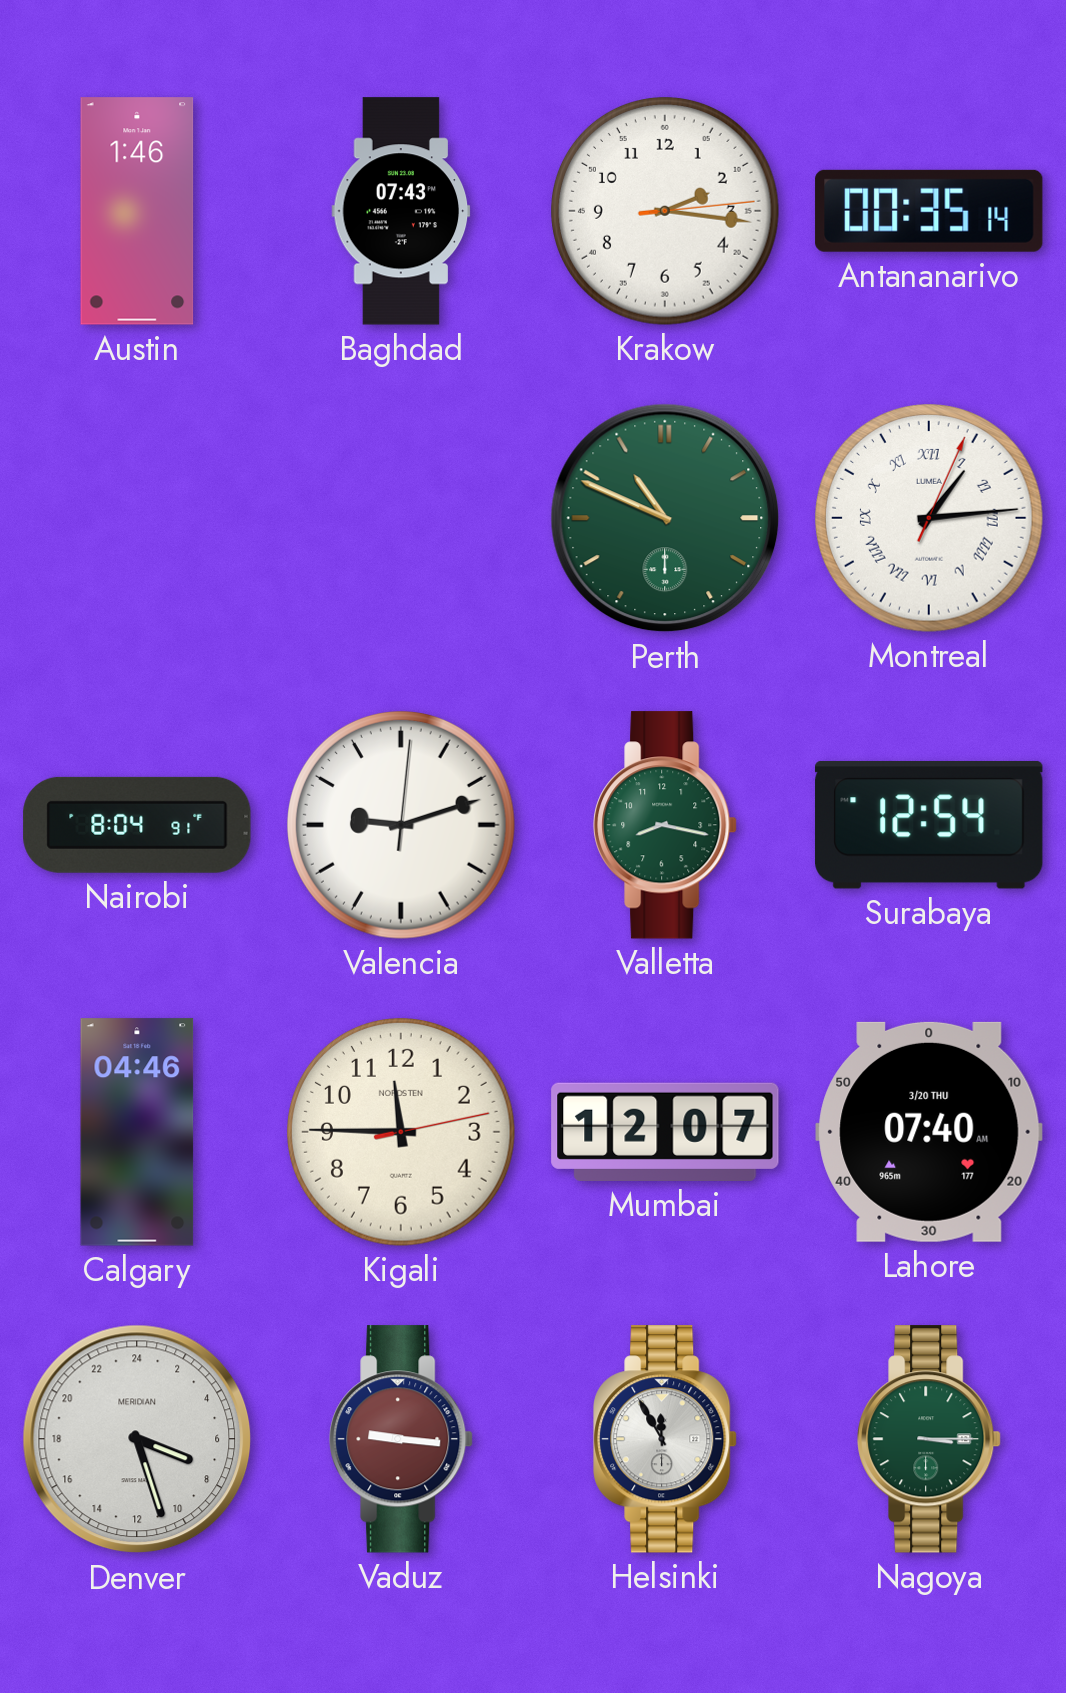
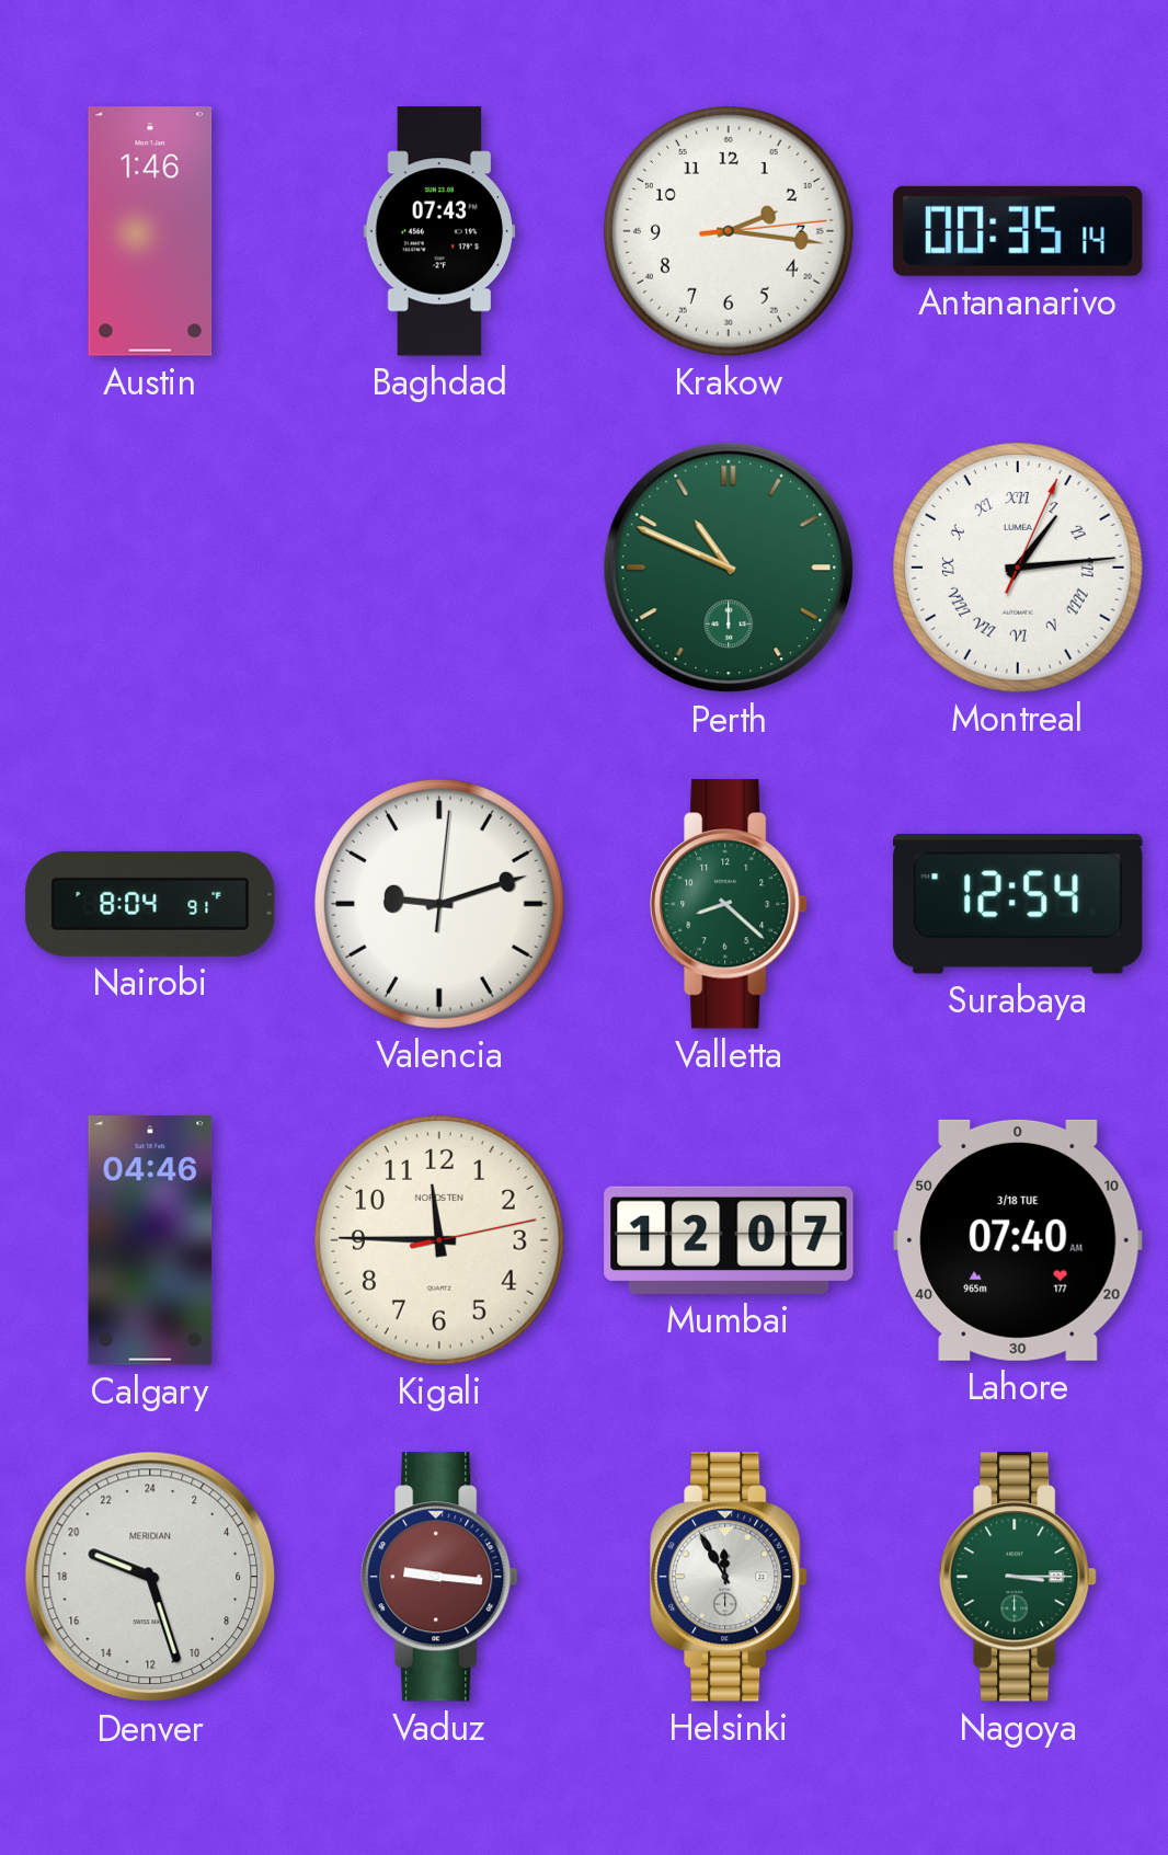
Valletta: 8:17 -> 8:22 (729, 904)
Lahore date: 3/20 THU -> 3/18 TUE (1018, 1240)
Denver: 7:27 -> 19:27 (150, 1577)
